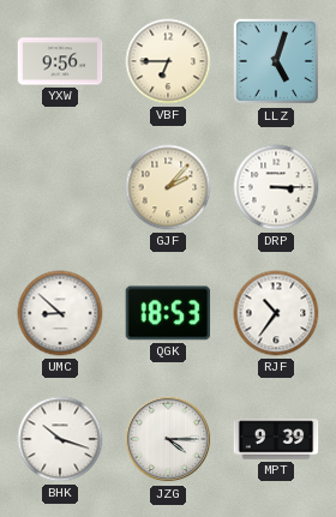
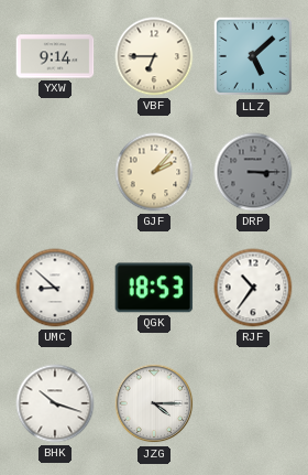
YXW: 9:56 -> 9:14 (55, 56)
LLZ: 5:03 -> 5:08 (253, 56)
DRP dial: white -> grey (253, 172)
MPT: 9:39 -> none (276, 439)
